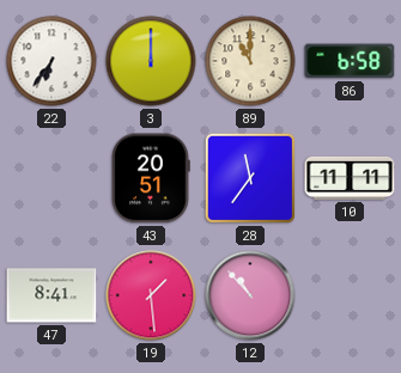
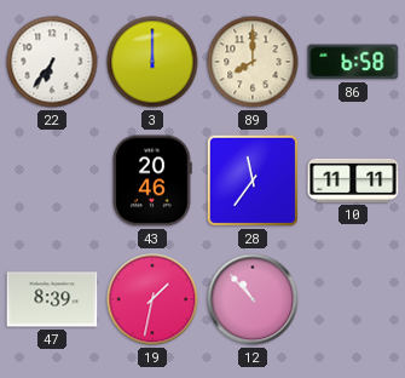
89: 11:00 -> 8:00 (253, 62)
43: 20:51 -> 20:46 (152, 181)
47: 8:41 -> 8:39 (52, 299)
19: 1:29 -> 1:32 (152, 299)
